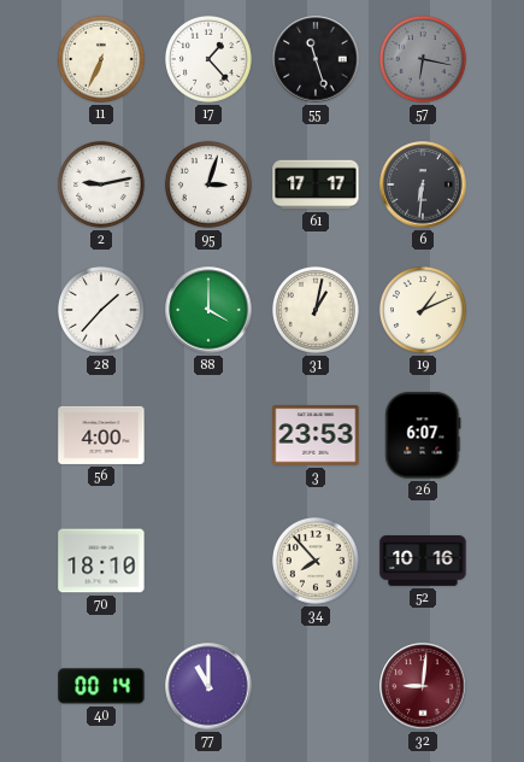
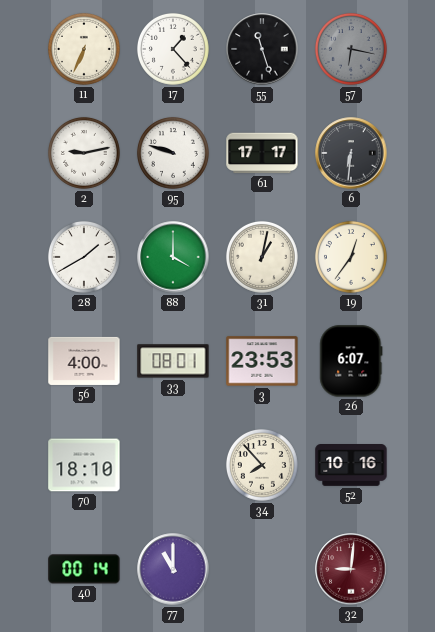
95: 3:03 -> 9:48 (173, 153)
28: 1:37 -> 1:40 (84, 257)
19: 1:11 -> 12:36 (351, 257)
33: none -> 08:01 (173, 361)
